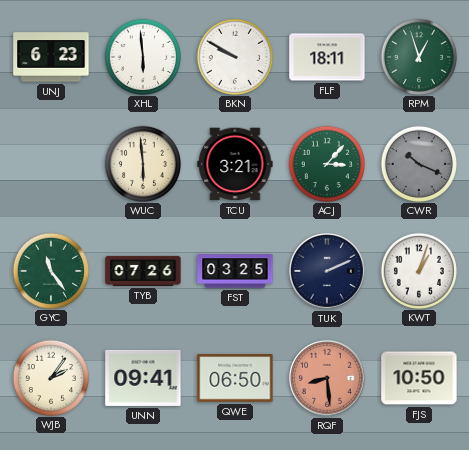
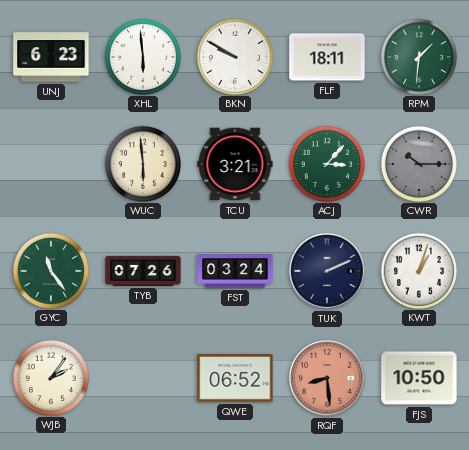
RPM: 12:57 -> 1:31 (418, 56)
CWR: 10:19 -> 10:15 (418, 163)
FST: 03:25 -> 03:24 (235, 271)
UNN: 09:41 -> none (143, 378)
QWE: 06:50 -> 06:52 (235, 378)
